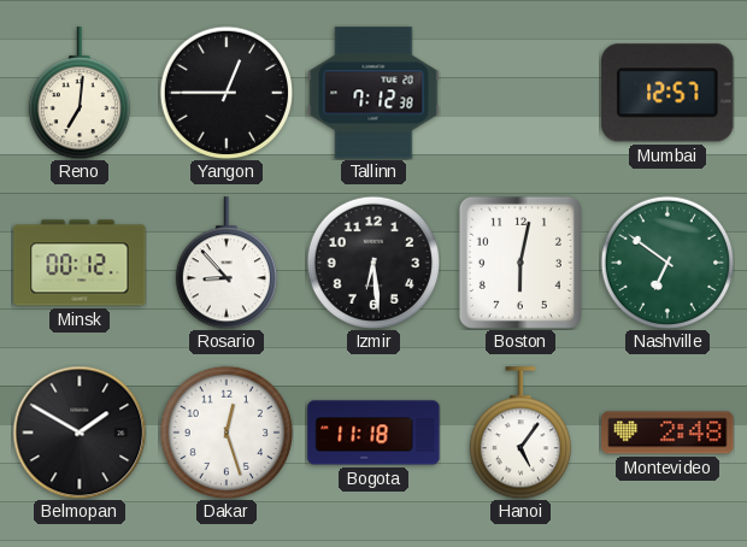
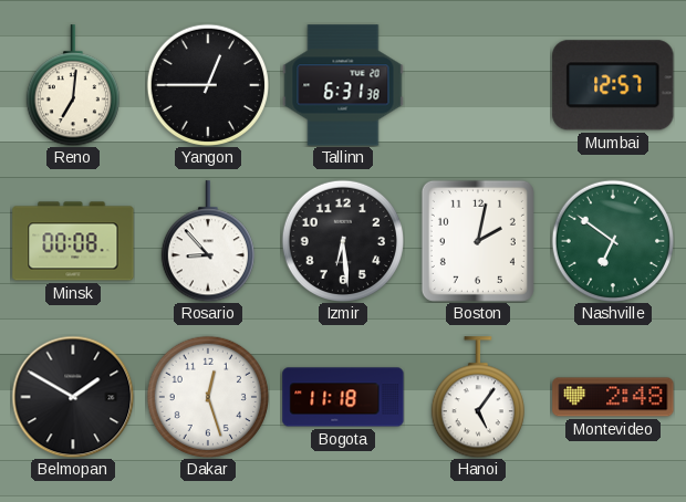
Tallinn: 7:12 -> 6:31 (343, 85)
Minsk: 00:12 -> 00:08 (73, 241)
Boston: 6:02 -> 2:02 (478, 241)
